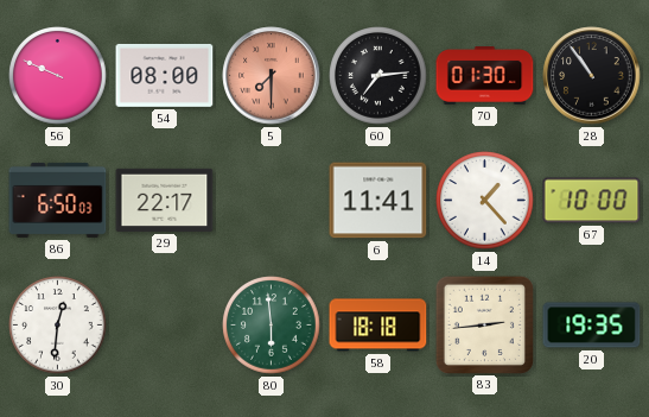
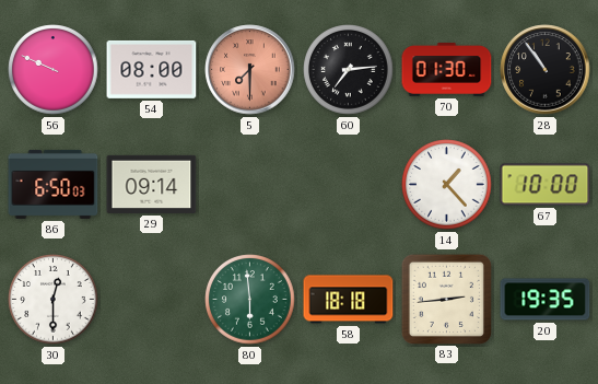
29: 22:17 -> 09:14 (152, 184)
6: 11:41 -> none (378, 201)
30: 12:31 -> 12:30 (54, 300)
